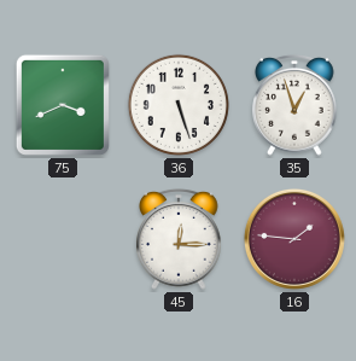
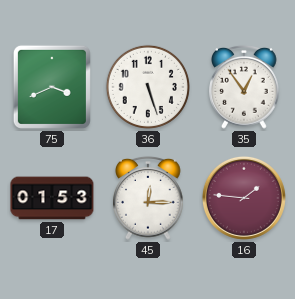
35: 12:57 -> 12:54 (244, 87)
17: none -> 01:53 (52, 198)
